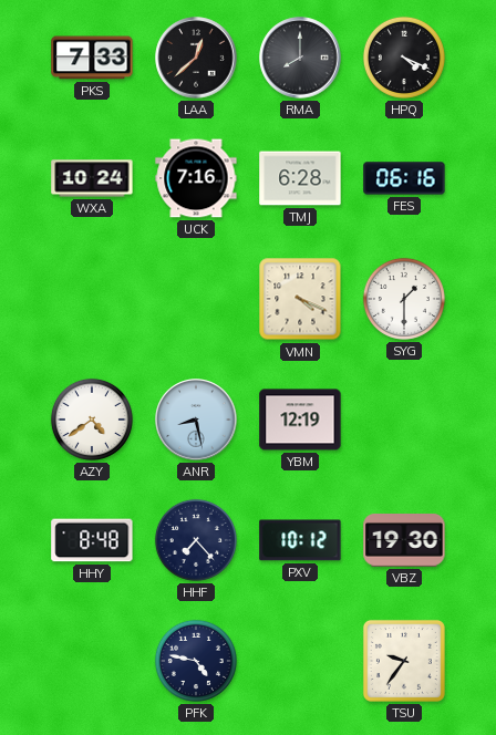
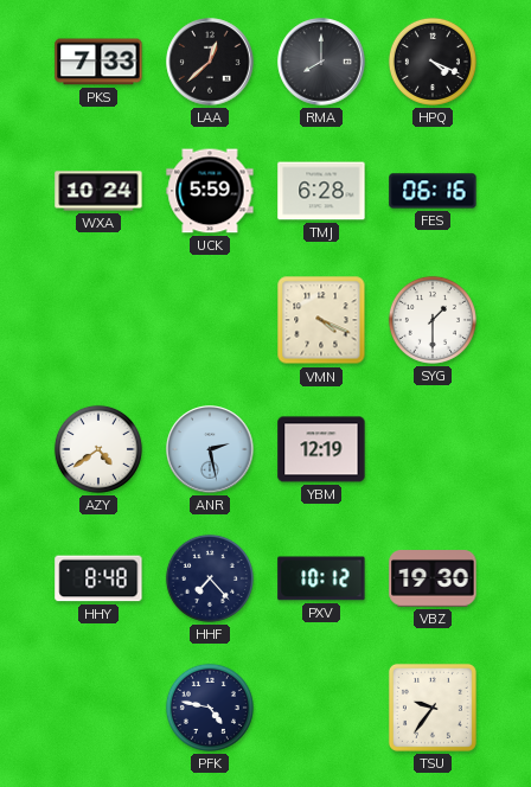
UCK: 7:16 -> 5:59 (210, 191)
ANR: 8:28 -> 2:28 (210, 449)
